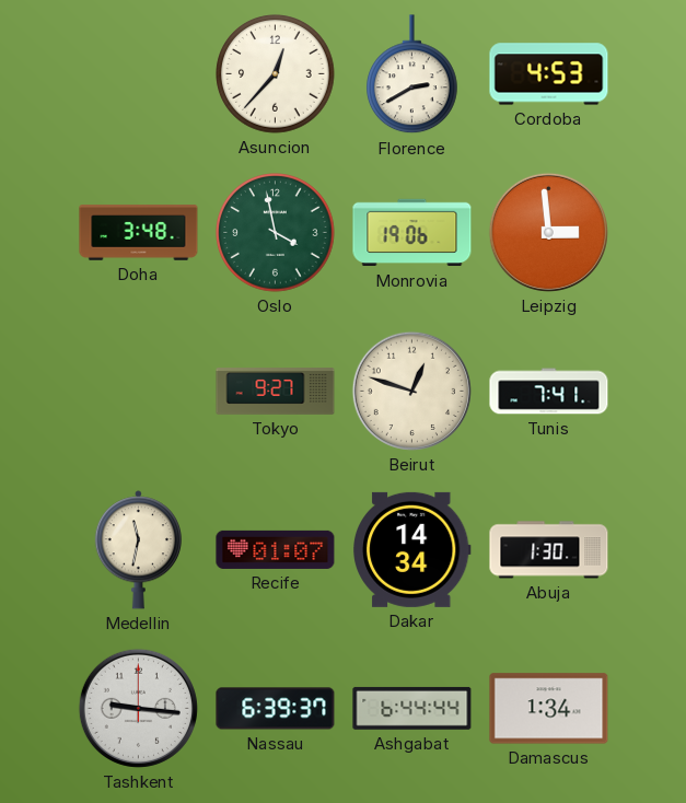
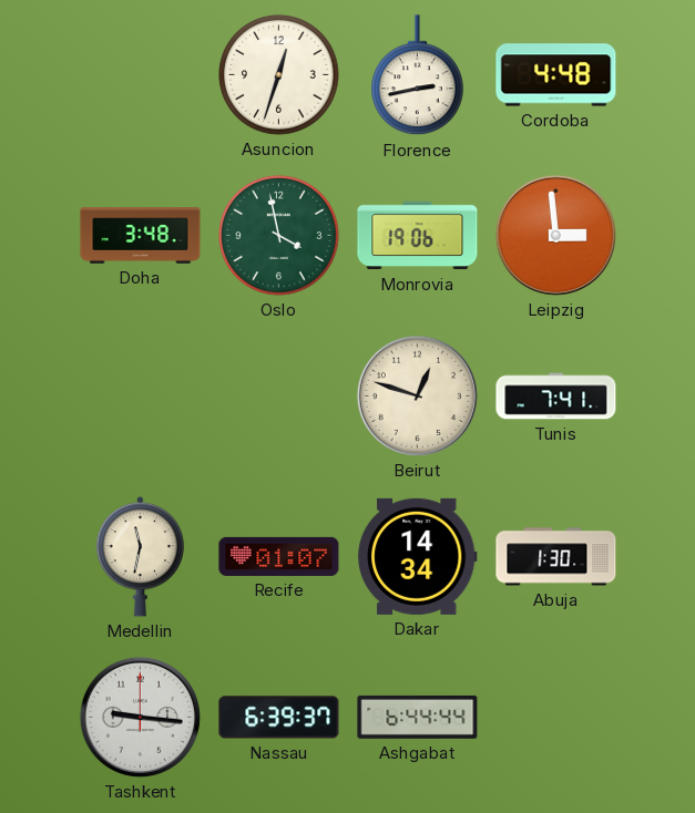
Asuncion: 12:37 -> 12:33 (279, 75)
Florence: 2:40 -> 2:43 (418, 75)
Cordoba: 4:53 -> 4:48 (556, 75)
Tokyo: 9:27 -> none (276, 392)
Damascus: 1:34 -> none (549, 709)
